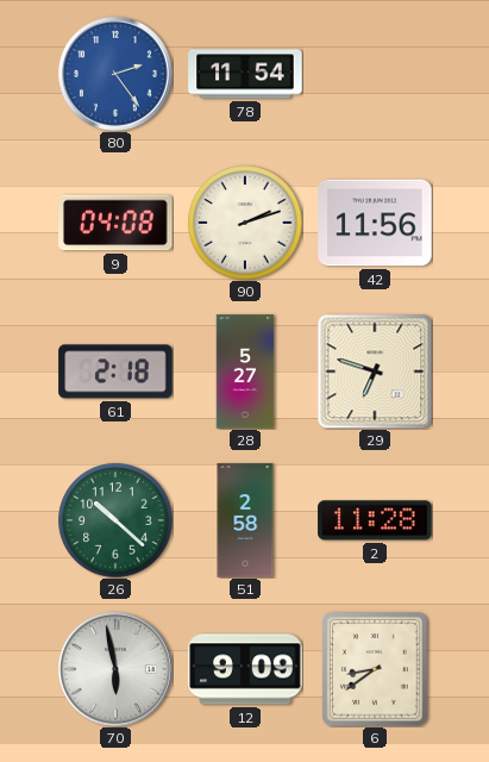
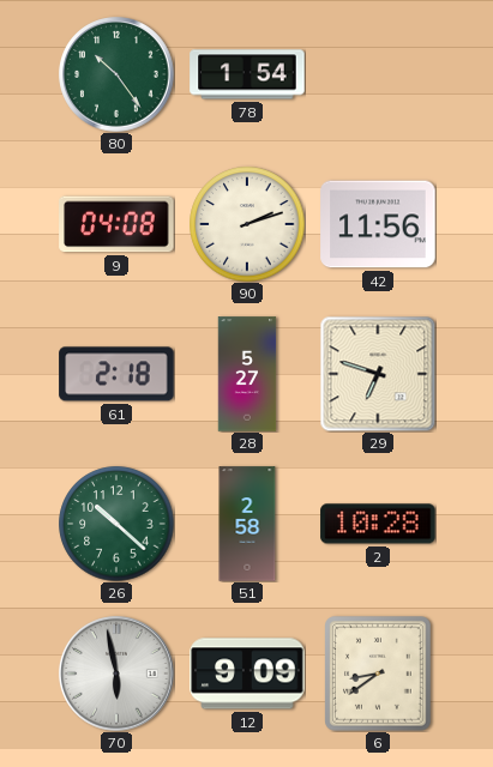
80: 2:24 -> 10:24 (116, 74)
80 dial: blue -> green (116, 74)
78: 11:54 -> 1:54 (247, 74)
2: 11:28 -> 10:28 (378, 524)
